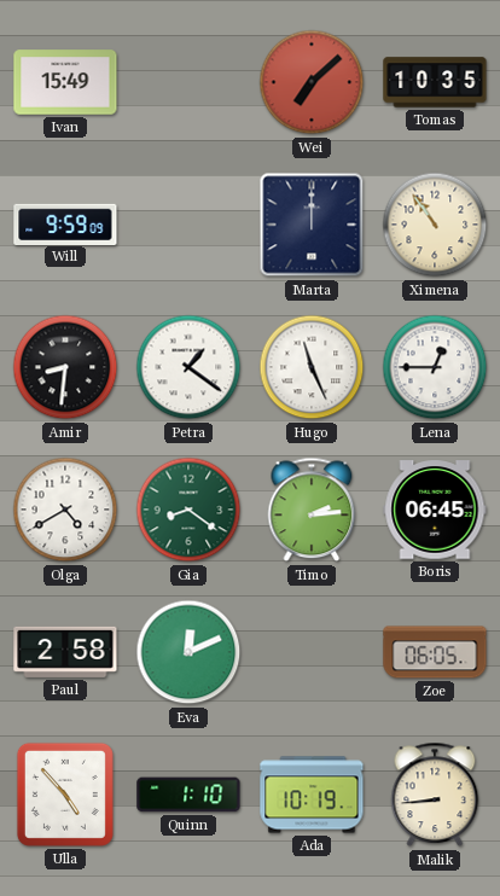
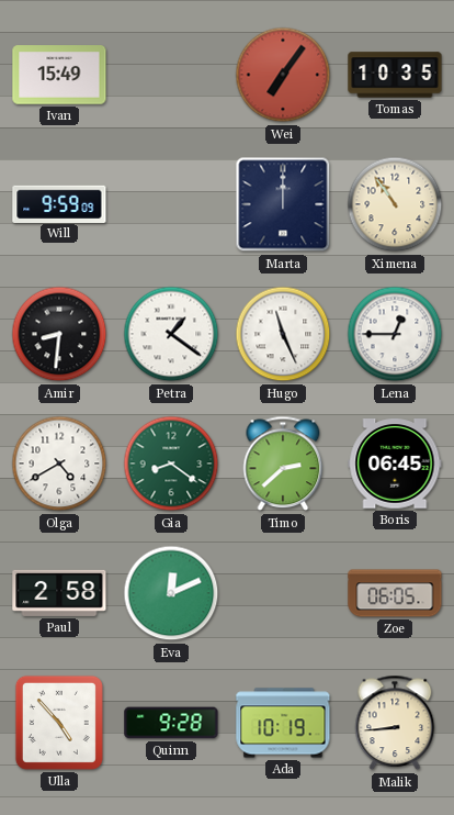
Wei: 7:08 -> 7:06 (283, 75)
Timo: 2:14 -> 2:38 (283, 464)
Quinn: 1:10 -> 9:28 (171, 723)
